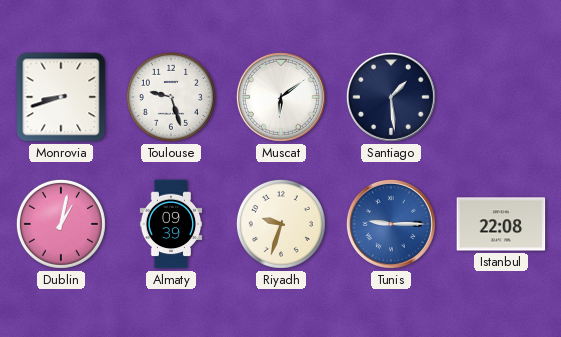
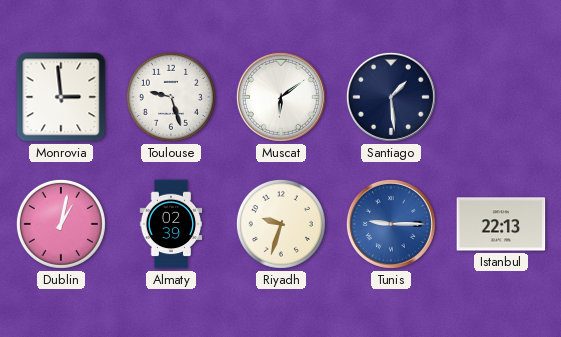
Monrovia: 8:42 -> 2:59 (61, 97)
Almaty: 09:39 -> 02:39 (171, 224)
Istanbul: 22:08 -> 22:13 (501, 224)
